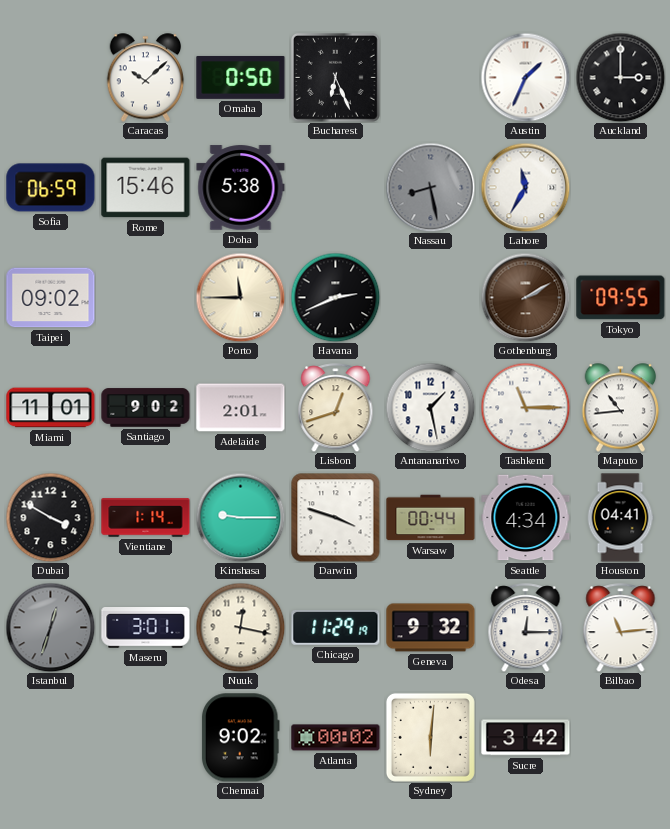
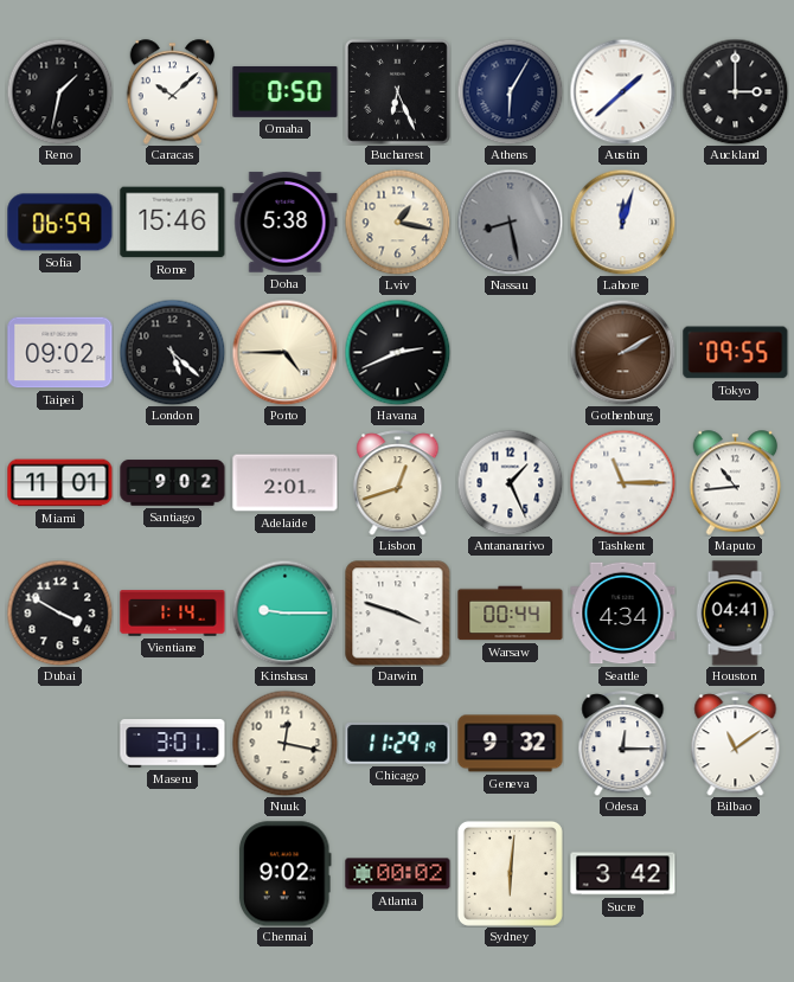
Reno: none -> 1:32 (59, 91)
Athens: none -> 6:05 (510, 91)
Austin: 1:34 -> 1:38 (622, 91)
Lviv: none -> 1:17 (397, 222)
Lahore: 11:35 -> 12:03 (622, 222)
London: none -> 5:22 (172, 352)
Porto: 11:45 -> 4:45 (284, 352)
Antananarivo: 1:28 -> 1:26 (510, 482)
Istanbul: 12:33 -> none (50, 627)
Bilbao: 11:14 -> 11:09 (736, 744)
